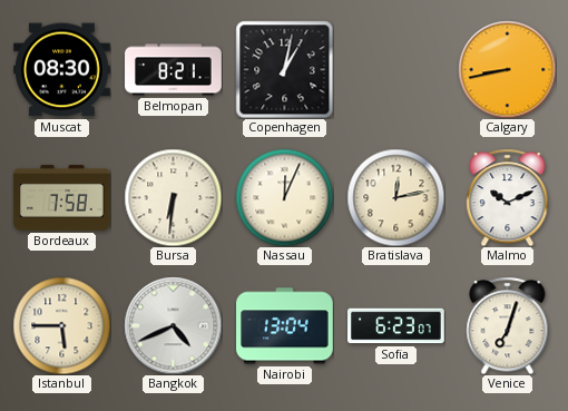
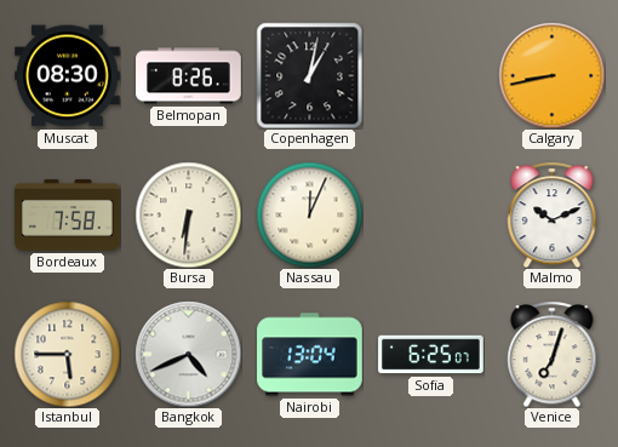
Belmopan: 8:21 -> 8:26 (189, 76)
Bratislava: 12:13 -> none (395, 197)
Sofia: 6:23 -> 6:25 (431, 355)
